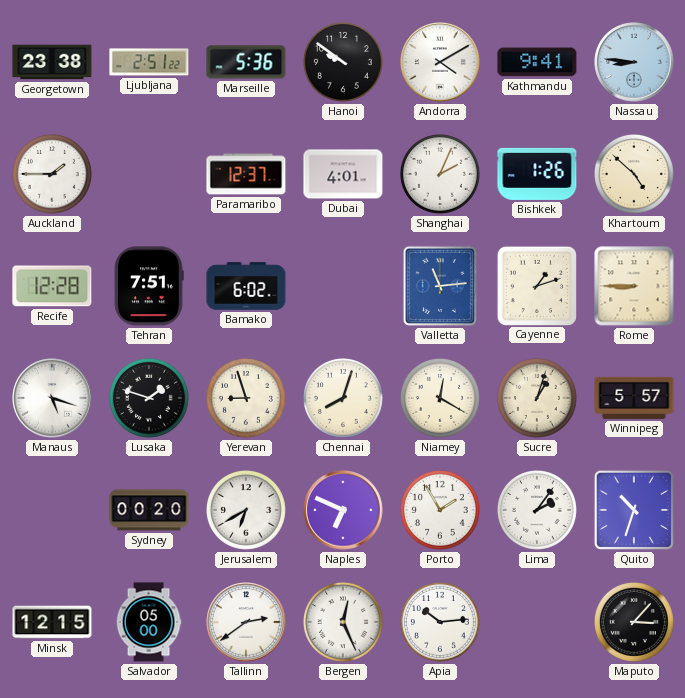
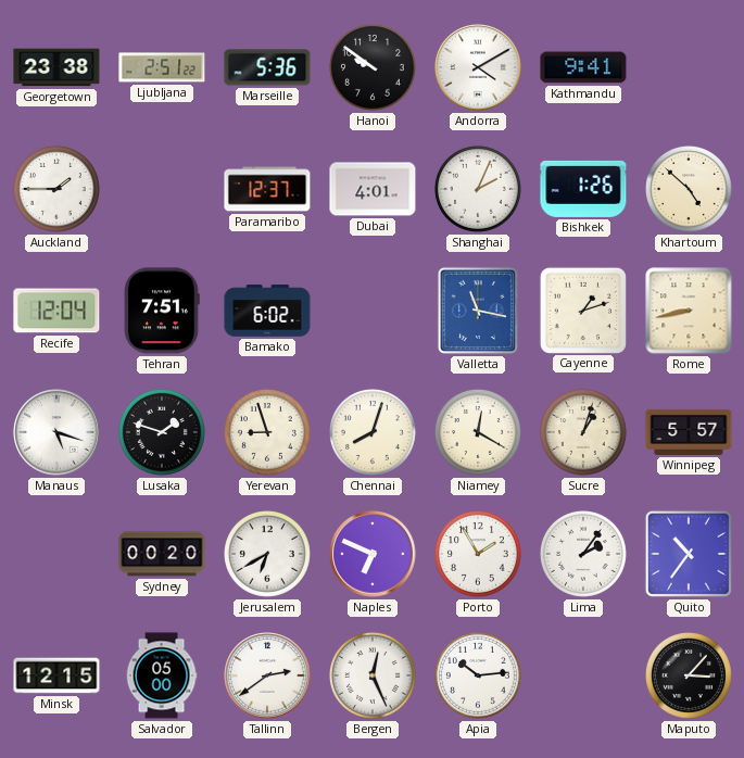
Nassau: 8:46 -> none (634, 62)
Recife: 12:28 -> 12:04 (56, 311)
Valletta: 11:14 -> 11:17 (478, 311)
Rome: 8:45 -> 8:43 (689, 311)
Quito: 10:33 -> 10:36 (689, 554)
